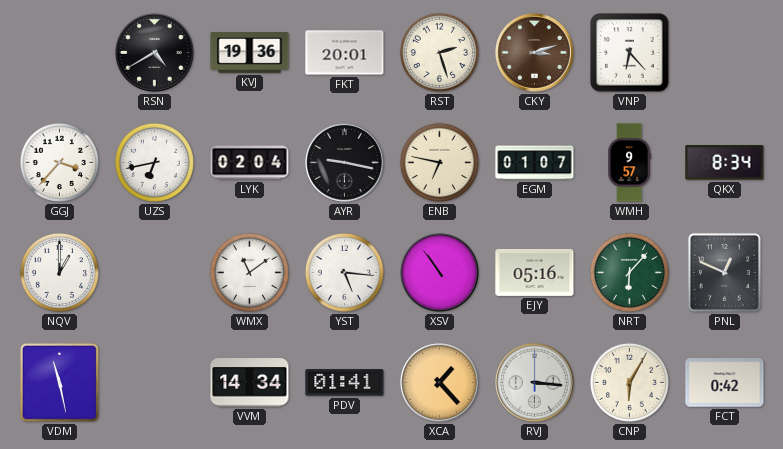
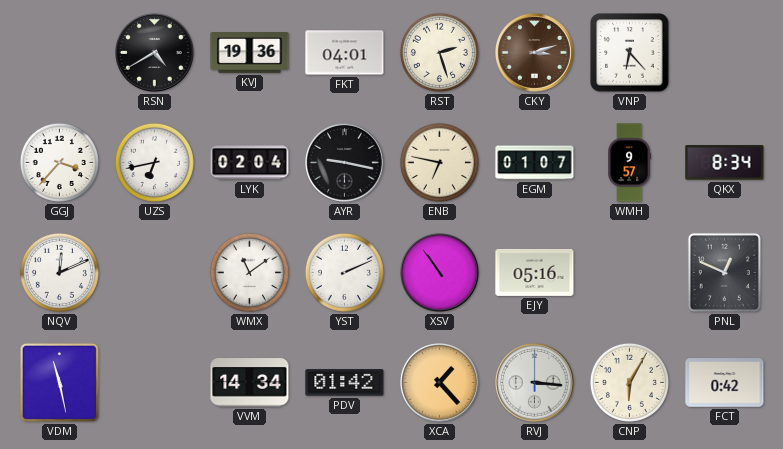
FKT: 20:01 -> 04:01 (345, 53)
NQV: 1:00 -> 12:11 (59, 272)
YST: 5:16 -> 2:11 (344, 272)
NRT: 6:07 -> none (629, 272)
PDV: 01:41 -> 01:42 (345, 383)
